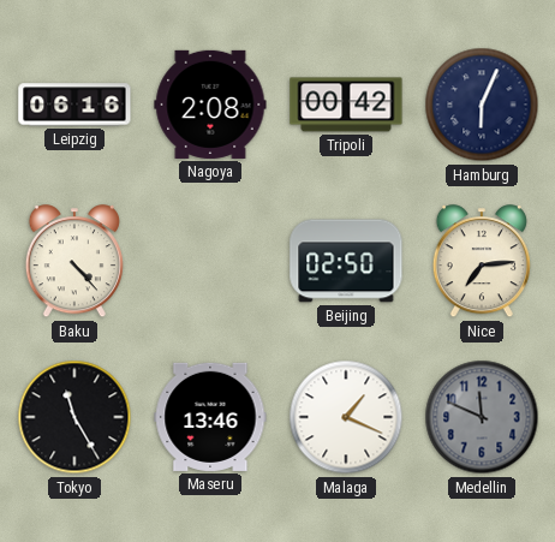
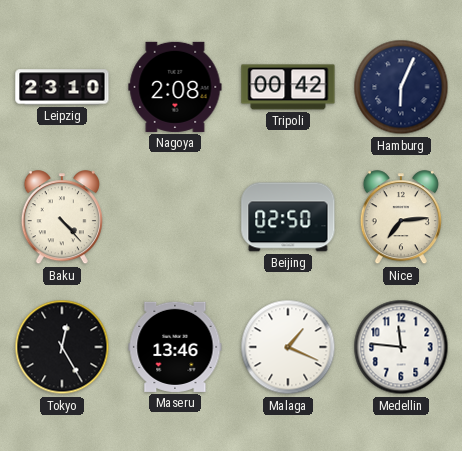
Leipzig: 06:16 -> 23:10 (62, 87)
Tokyo: 11:25 -> 12:25 (62, 347)
Medellin: 11:49 -> 11:46 (401, 347)
Medellin dial: grey -> white (401, 347)
